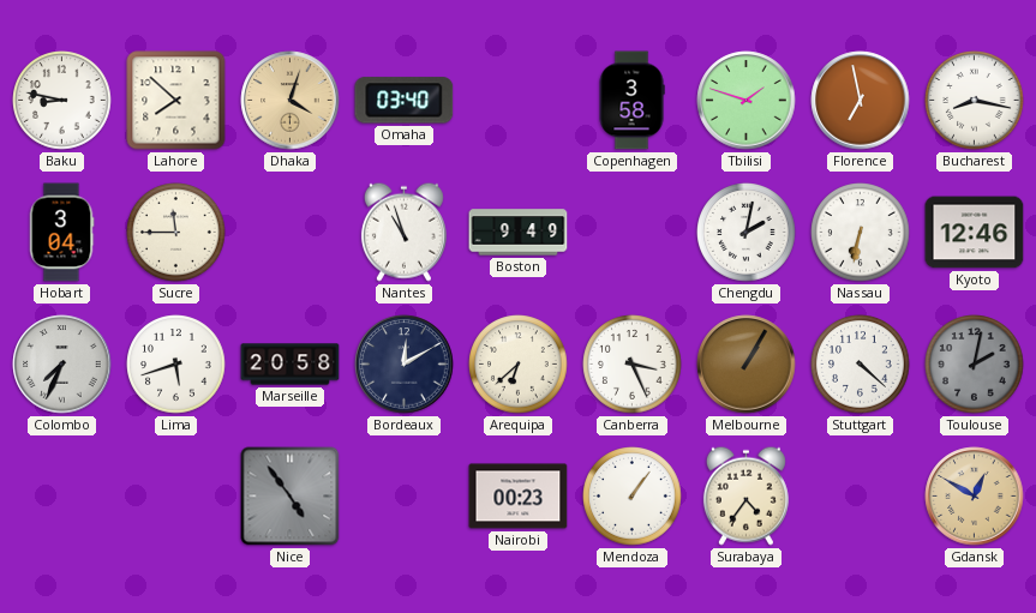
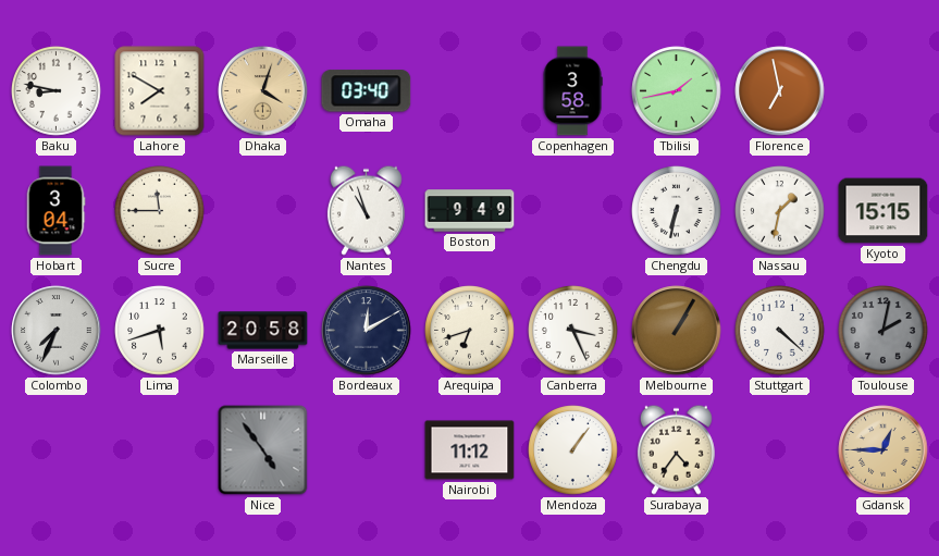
Lahore: 7:52 -> 7:50 (160, 91)
Tbilisi: 1:48 -> 1:43 (677, 91)
Bucharest: 8:17 -> none (975, 101)
Chengdu: 2:02 -> 6:32 (677, 211)
Nassau: 6:32 -> 1:32 (780, 211)
Kyoto: 12:46 -> 15:15 (884, 211)
Arequipa: 6:38 -> 6:42 (470, 331)
Nairobi: 00:23 -> 11:12 (470, 450)
Gdansk: 12:50 -> 12:45 (884, 450)
